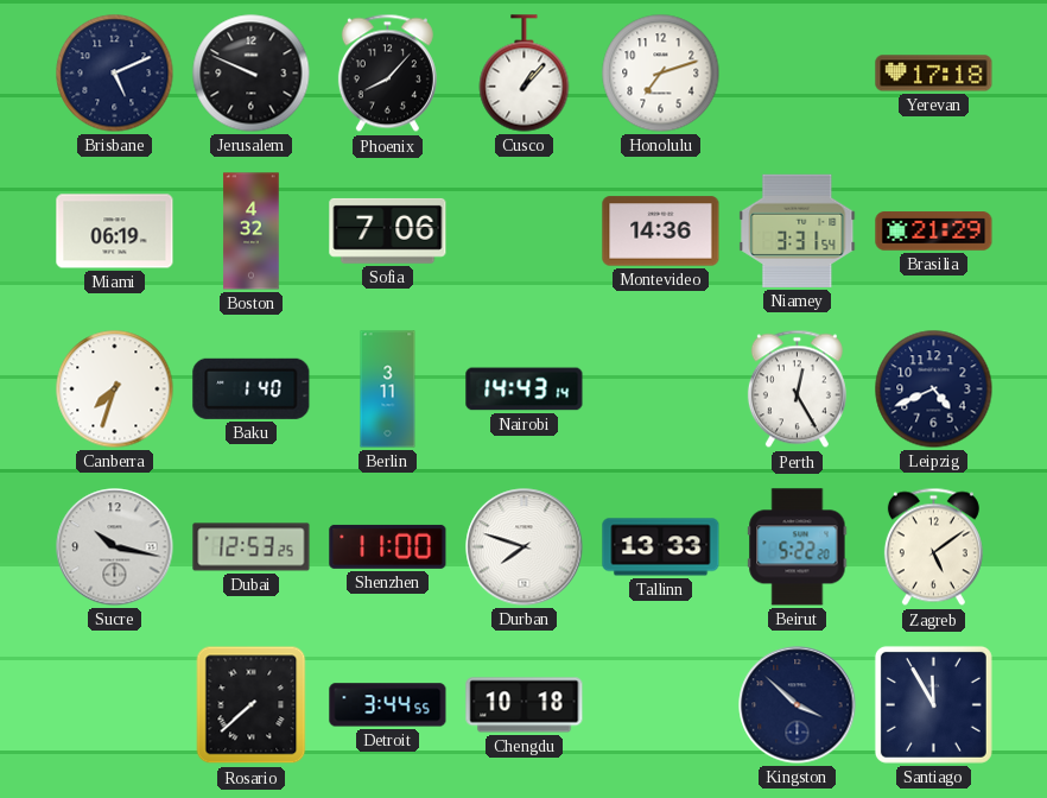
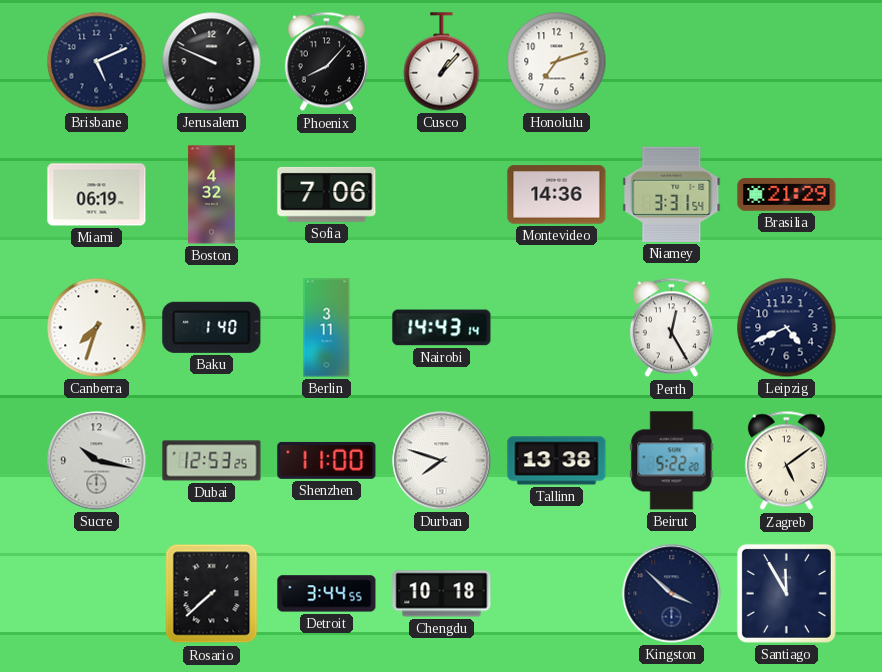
Yerevan: 17:18 -> none (934, 74)
Tallinn: 13:33 -> 13:38 (557, 461)
